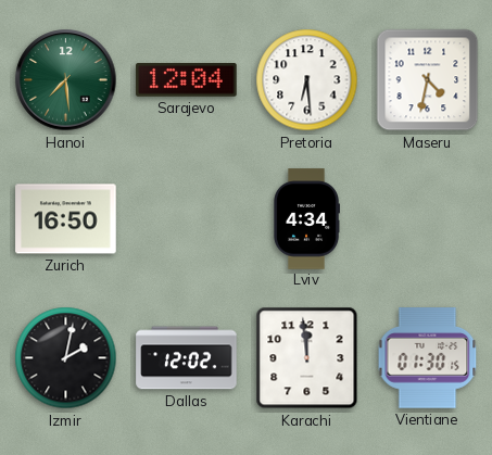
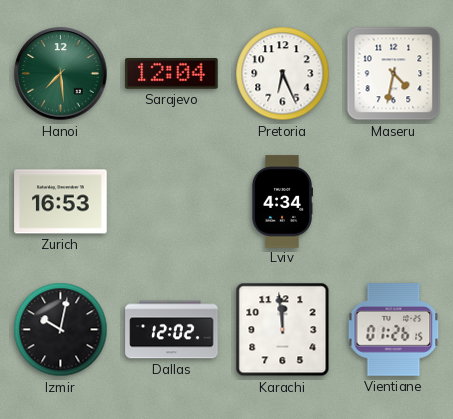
Pretoria: 6:29 -> 6:26 (283, 74)
Zurich: 16:50 -> 16:53 (61, 202)
Izmir: 2:02 -> 10:02 (61, 330)
Vientiane: 01:30 -> 01:26 (394, 330)
